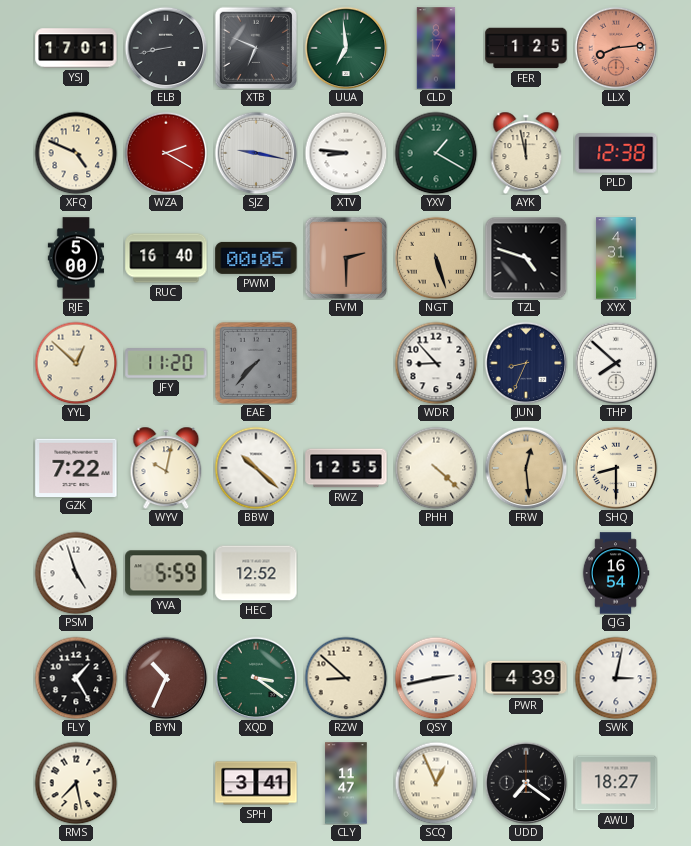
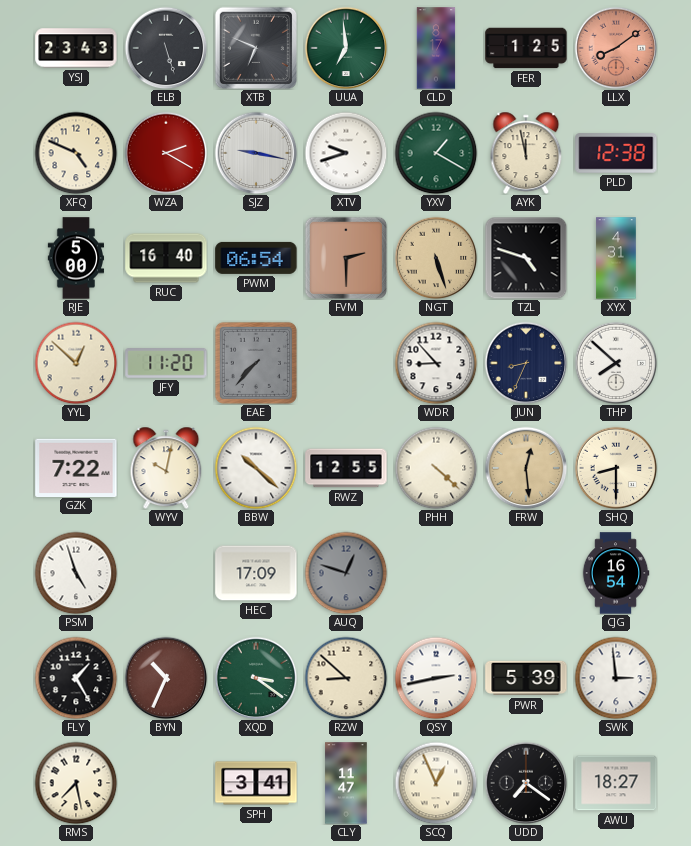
YSJ: 17:01 -> 23:43 (76, 48)
ELB: 8:43 -> 5:27 (166, 48)
LLX: 8:14 -> 8:09 (616, 48)
XTV: 8:46 -> 9:42 (346, 153)
PWM: 00:05 -> 06:54 (256, 258)
YVA: 5:59 -> none (166, 573)
HEC: 12:52 -> 17:09 (256, 573)
AUQ: none -> 12:48 (346, 573)
PWR: 4:39 -> 5:39 (526, 678)
SWK: 3:02 -> 2:59 (616, 678)
